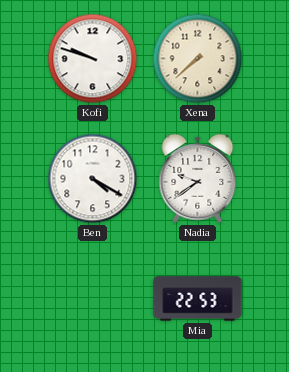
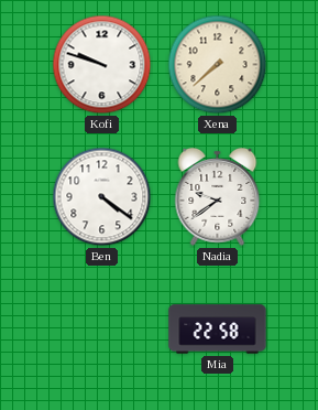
Ben: 4:20 -> 4:21 (102, 197)
Mia: 22:53 -> 22:58 (218, 330)
